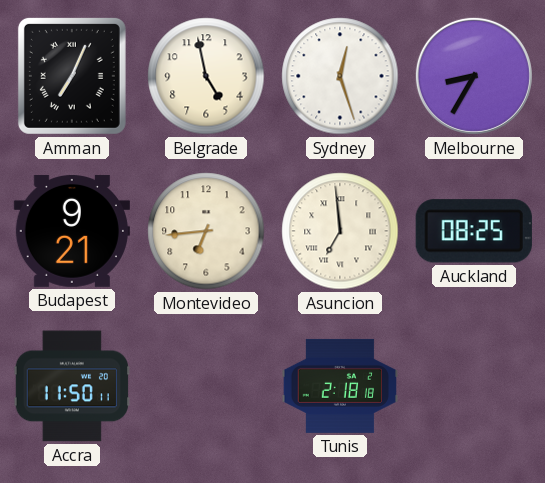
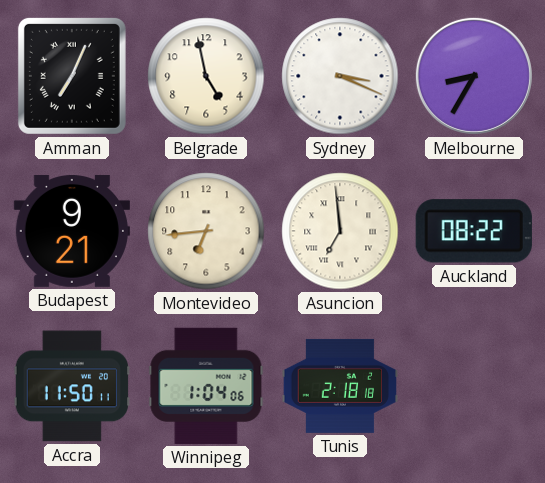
Sydney: 12:27 -> 3:19 (340, 76)
Auckland: 08:25 -> 08:22 (474, 231)
Winnipeg: none -> 1:04 (206, 386)
